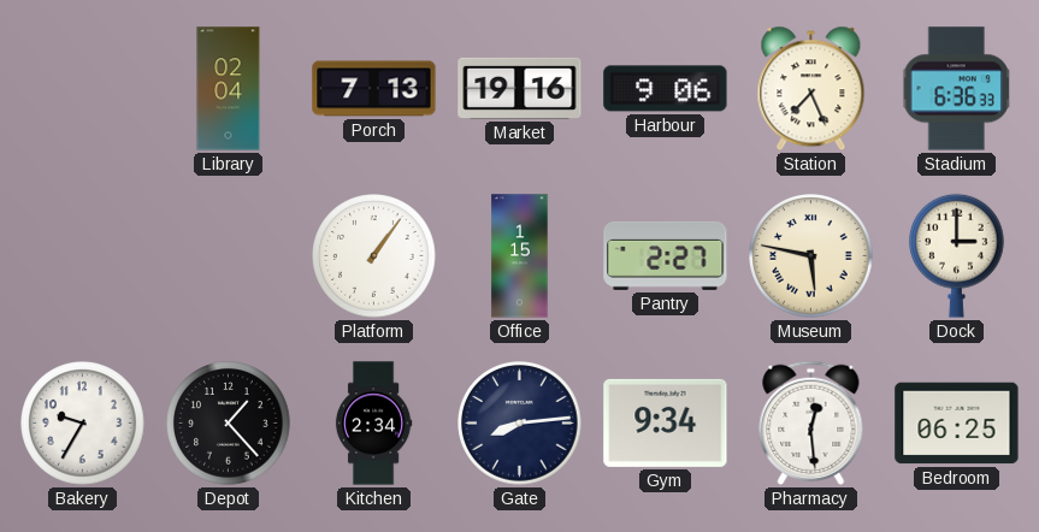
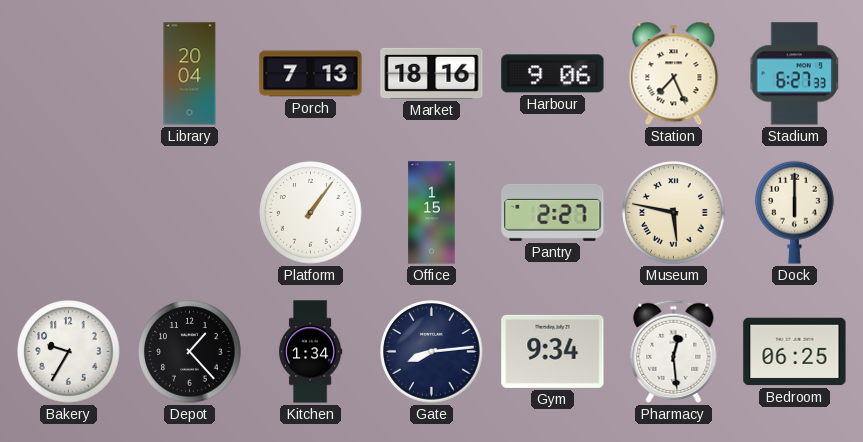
Library: 02:04 -> 20:04 (190, 74)
Market: 19:16 -> 18:16 (432, 73)
Stadium: 6:36 -> 6:27 (795, 74)
Dock: 3:00 -> 6:00 (795, 212)
Kitchen: 2:34 -> 1:34 (310, 352)
